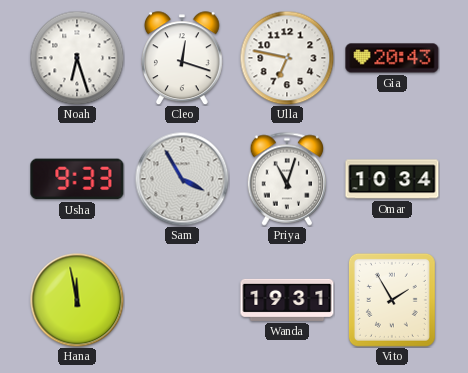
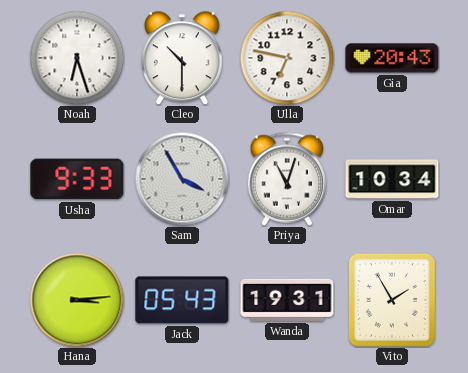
Cleo: 12:18 -> 10:30 (182, 58)
Hana: 11:58 -> 3:14 (77, 300)
Jack: none -> 05:43 (182, 300)
